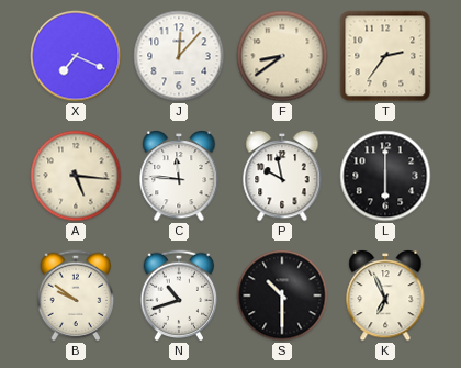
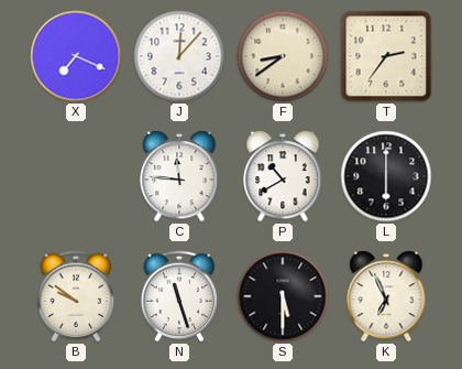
A: 5:16 -> none (76, 176)
P: 9:58 -> 10:40 (283, 177)
N: 10:42 -> 11:27 (179, 296)
S: 10:30 -> 5:30 (283, 296)
